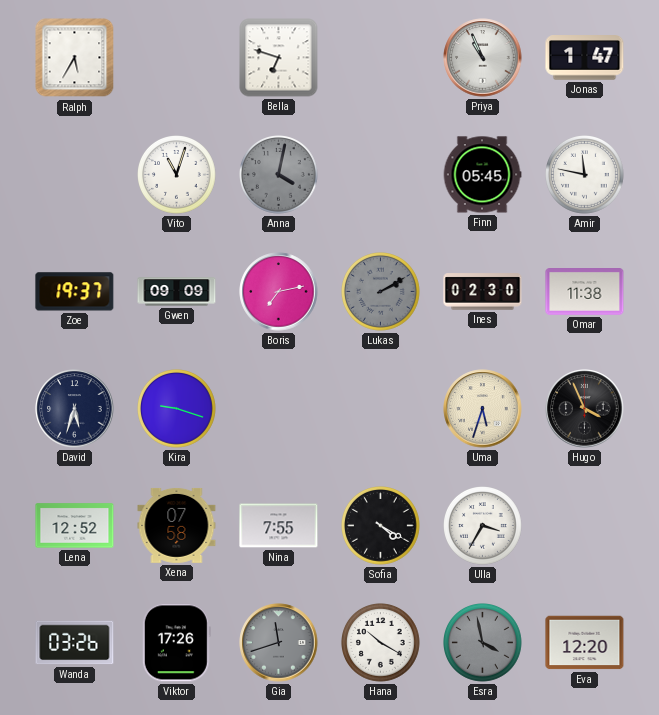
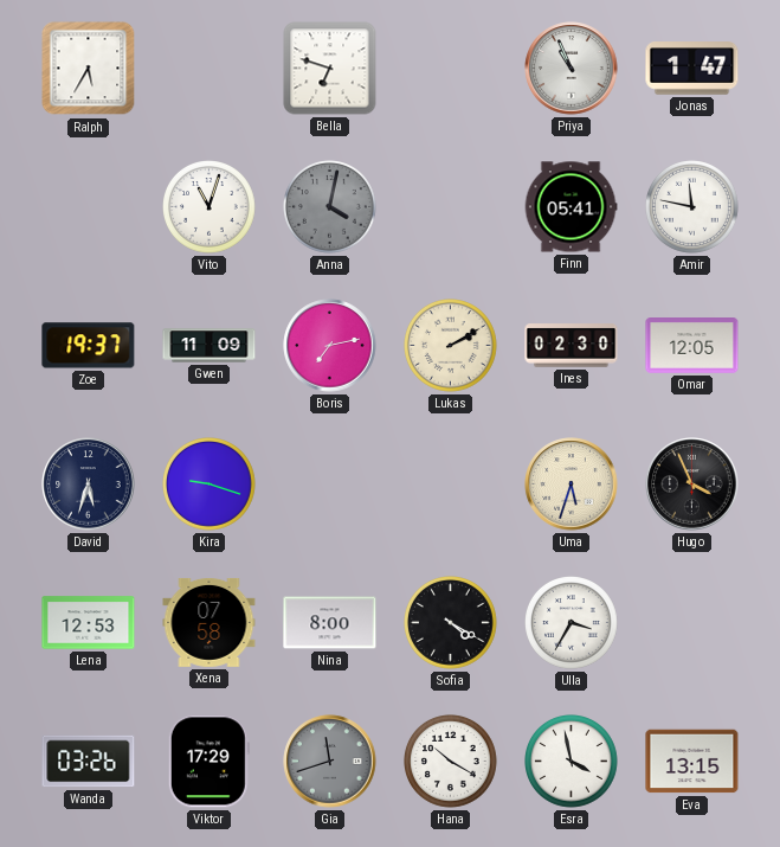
Finn: 05:45 -> 05:41 (571, 207)
Gwen: 09:09 -> 11:09 (209, 346)
Lukas dial: grey -> cream (451, 346)
Omar: 11:38 -> 12:05 (692, 346)
Lena: 12:52 -> 12:53 (89, 623)
Nina: 7:55 -> 8:00 (330, 623)
Viktor: 17:26 -> 17:29 (208, 762)
Esra dial: grey -> white (572, 762)
Eva: 12:20 -> 13:15 (692, 762)
